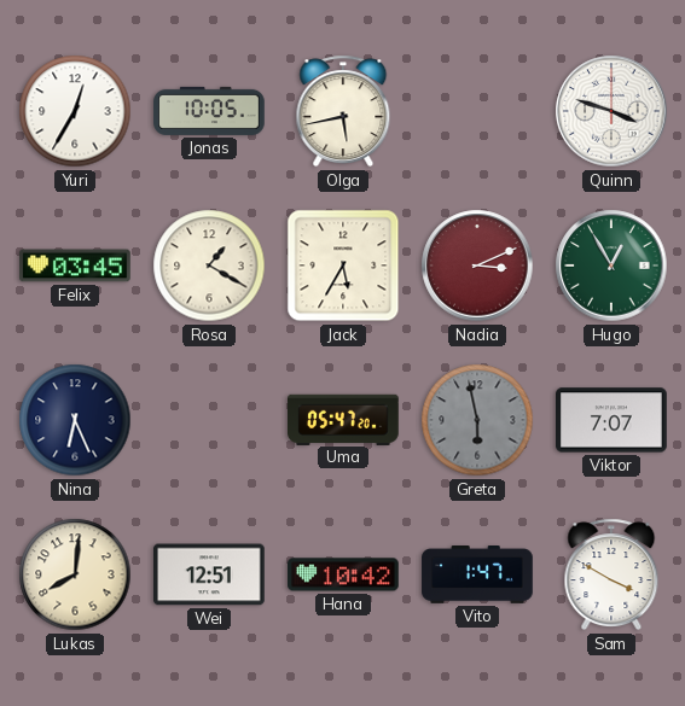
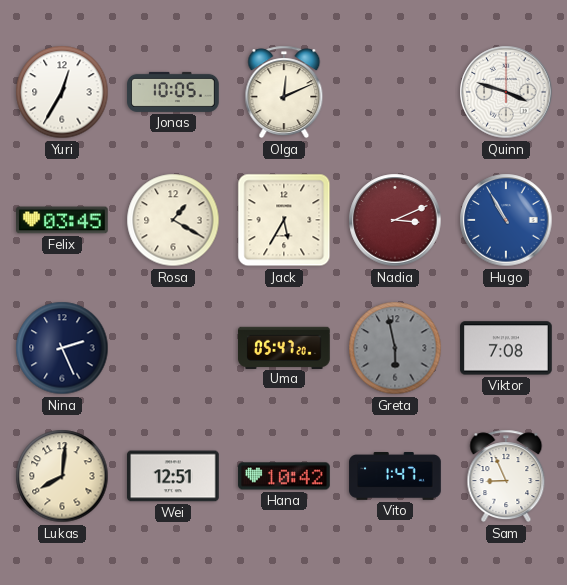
Olga: 5:43 -> 12:11 (284, 92)
Hugo: 12:55 -> 10:55 (506, 220)
Hugo dial: green -> blue (506, 220)
Nina: 6:26 -> 2:26 (62, 348)
Viktor: 7:07 -> 7:08 (507, 348)
Sam: 3:50 -> 8:56 (506, 476)
